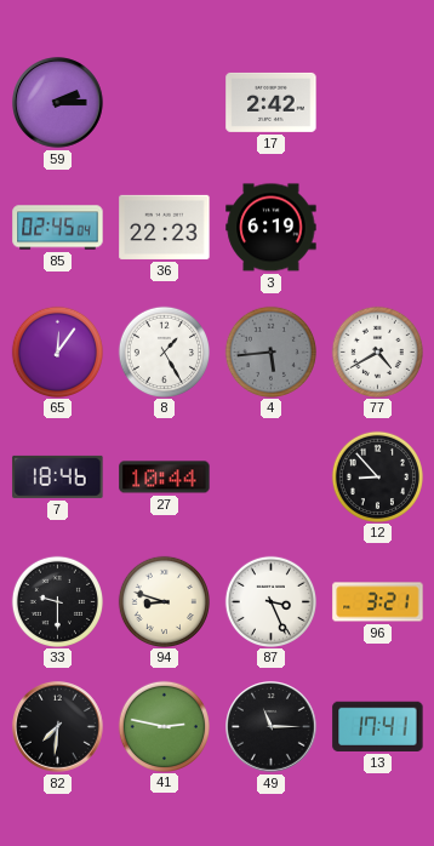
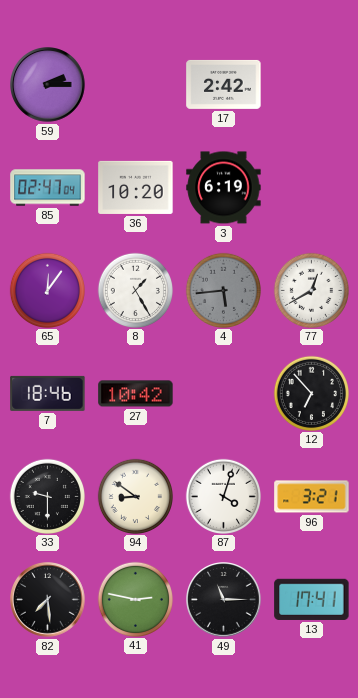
85: 02:45 -> 02:47 (48, 188)
36: 22:23 -> 10:20 (136, 187)
77: 4:40 -> 12:40 (311, 290)
27: 10:44 -> 10:42 (136, 394)
12: 8:53 -> 6:53 (311, 393)
94: 8:48 -> 8:51 (135, 496)
87: 3:26 -> 4:03 (223, 496)
82: 7:31 -> 7:29 (48, 600)
